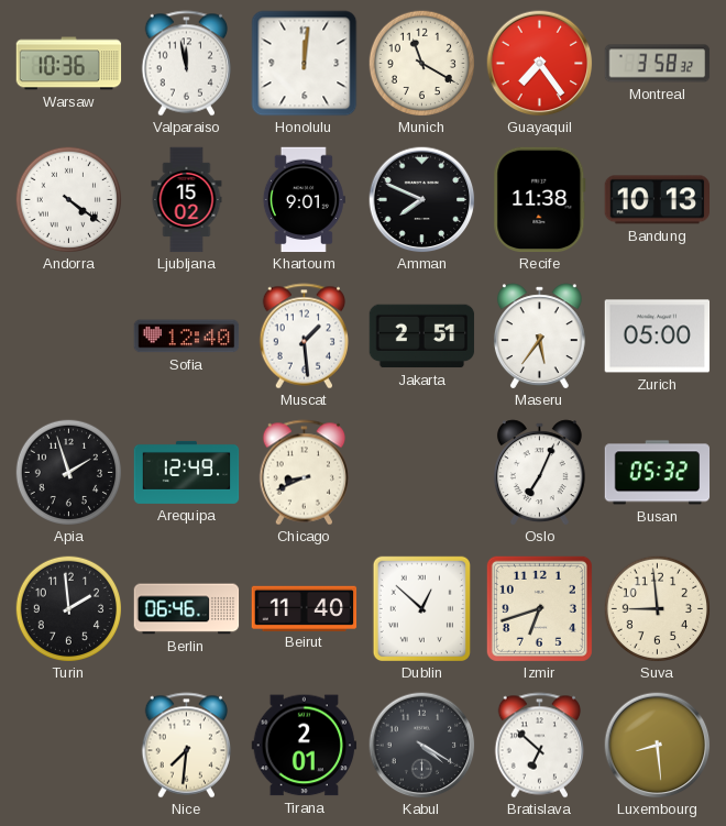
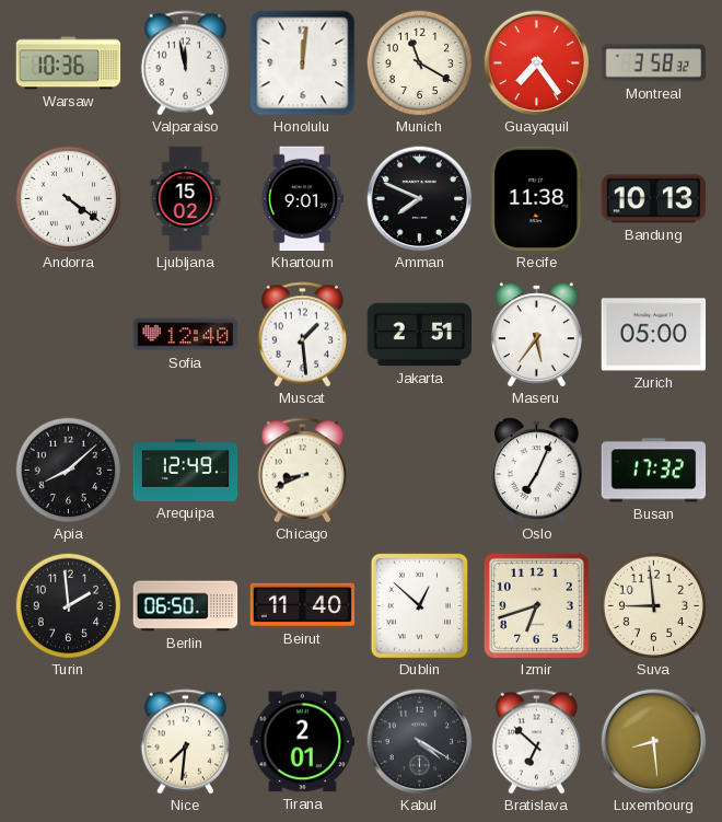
Apia: 1:57 -> 8:08 (68, 470)
Busan: 05:32 -> 17:32 (654, 471)
Berlin: 06:46 -> 06:50 (186, 606)
